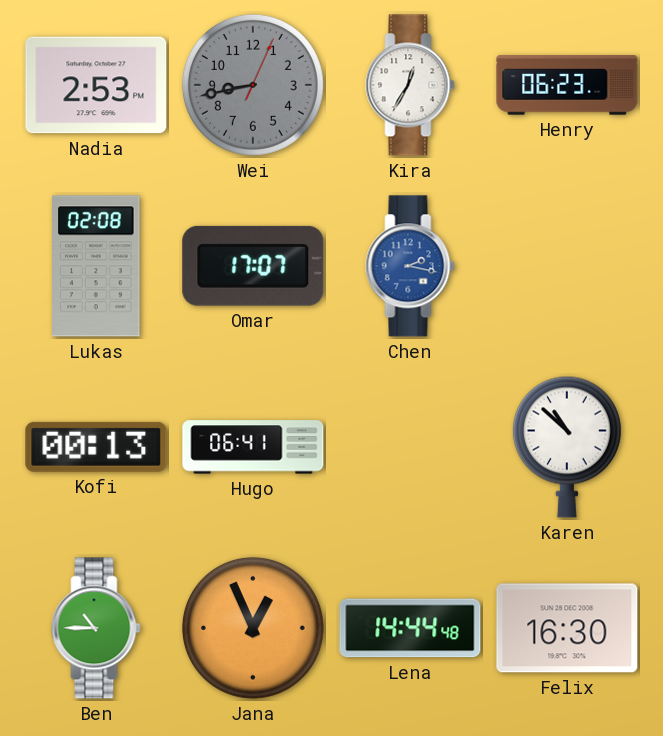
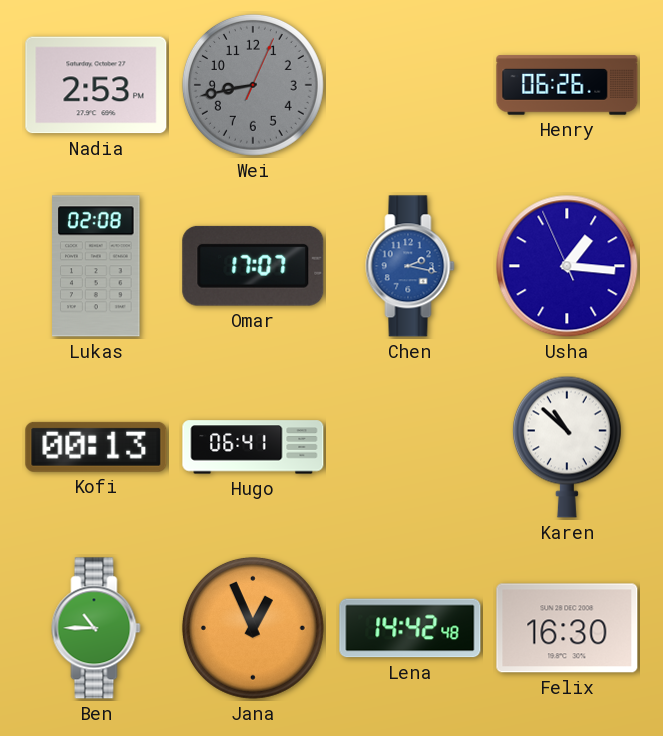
Kira: 12:35 -> none (410, 85)
Henry: 06:23 -> 06:26 (567, 85)
Usha: none -> 1:15 (567, 266)
Lena: 14:44 -> 14:42 (410, 628)
